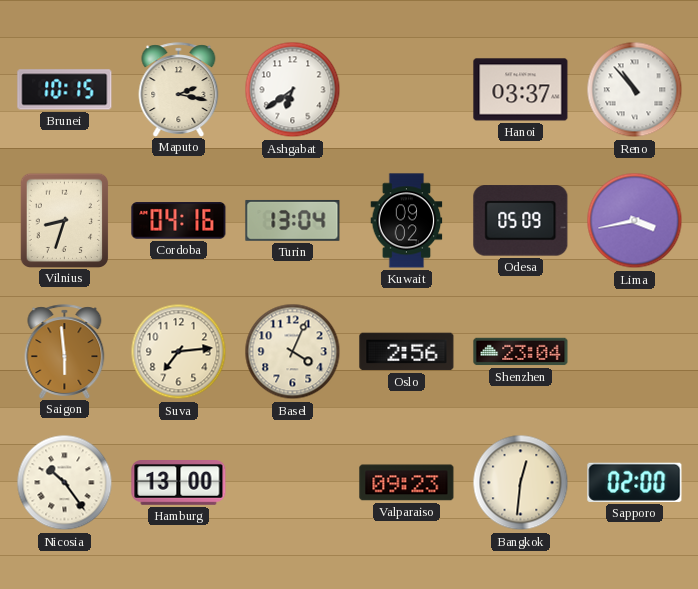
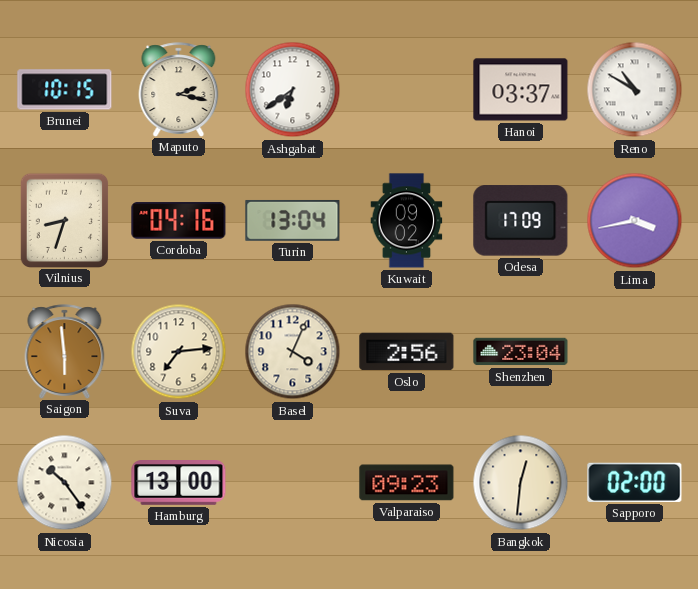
Reno: 10:53 -> 10:50 (635, 90)
Odesa: 05:09 -> 17:09 (521, 221)
